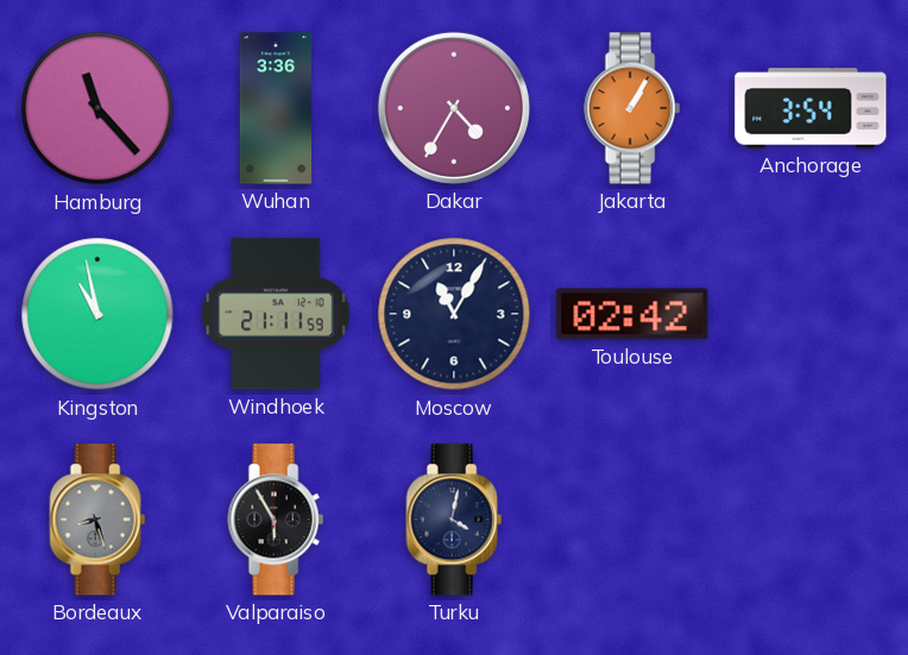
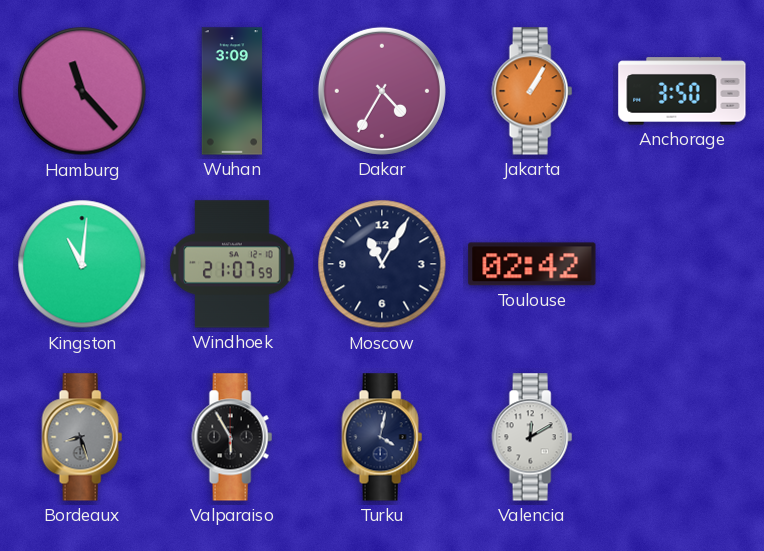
Wuhan: 3:36 -> 3:09 (232, 91)
Anchorage: 3:54 -> 3:50 (682, 91)
Kingston: 10:58 -> 11:01 (82, 264)
Windhoek: 21:11 -> 21:07 (232, 264)
Valencia: none -> 12:10 (532, 437)
